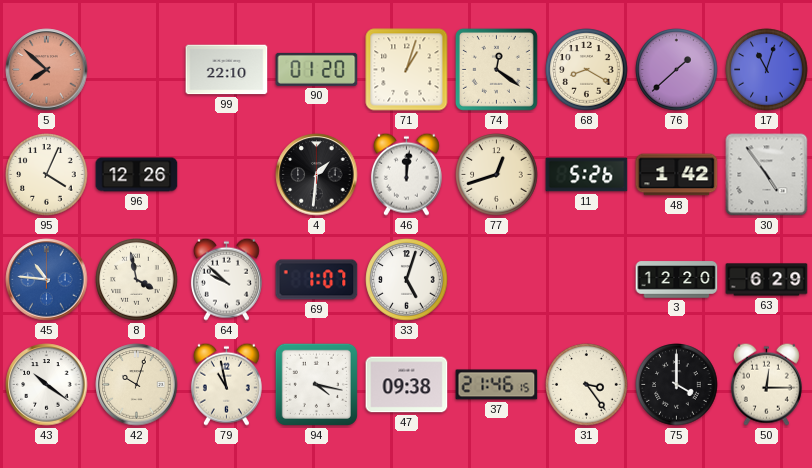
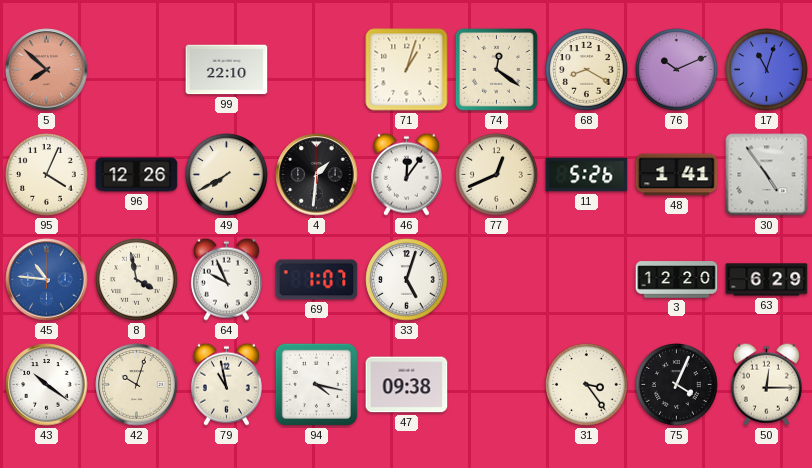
90: 01:20 -> none (317, 69)
76: 1:38 -> 10:11 (677, 70)
49: none -> 7:40 (227, 175)
46: 12:01 -> 12:06 (406, 174)
77: 12:42 -> 12:41 (497, 175)
48: 1:42 -> 1:41 (677, 175)
64: 9:52 -> 9:56 (226, 279)
37: 21:46 -> none (497, 385)
75: 4:00 -> 4:04 (677, 385)
